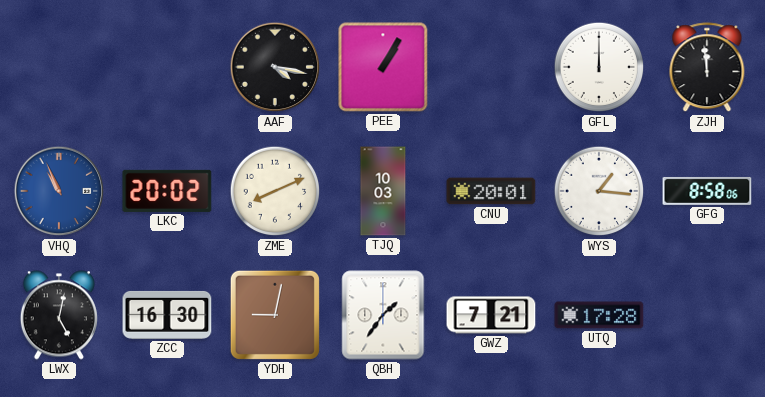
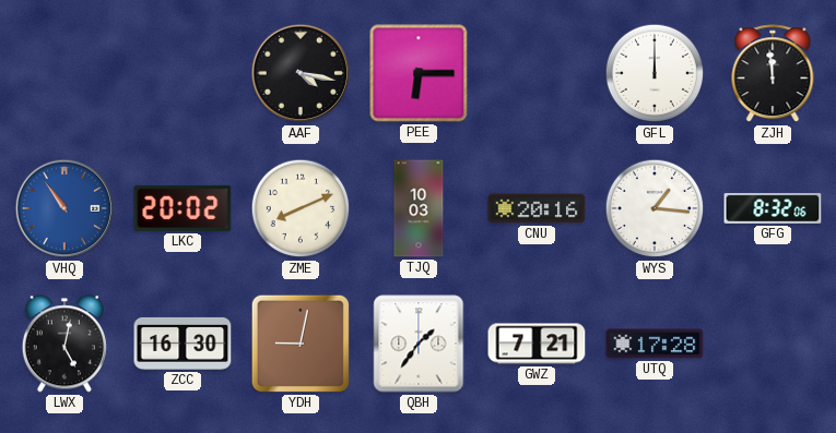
PEE: 1:05 -> 6:15 (419, 73)
VHQ: 10:56 -> 10:54 (64, 208)
CNU: 20:01 -> 20:16 (537, 208)
GFG: 8:58 -> 8:32 (773, 208)
